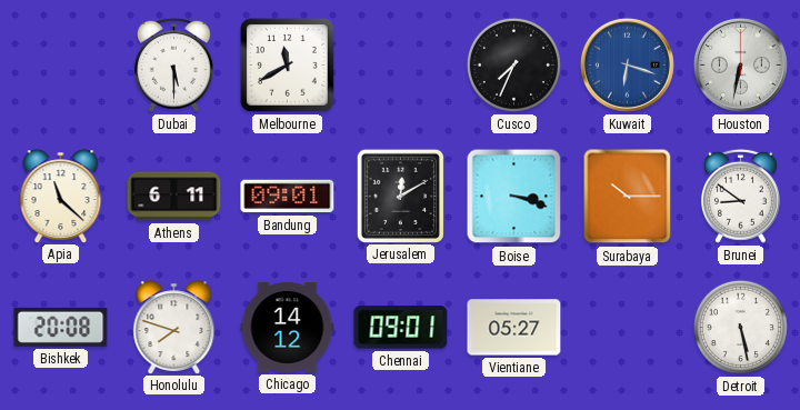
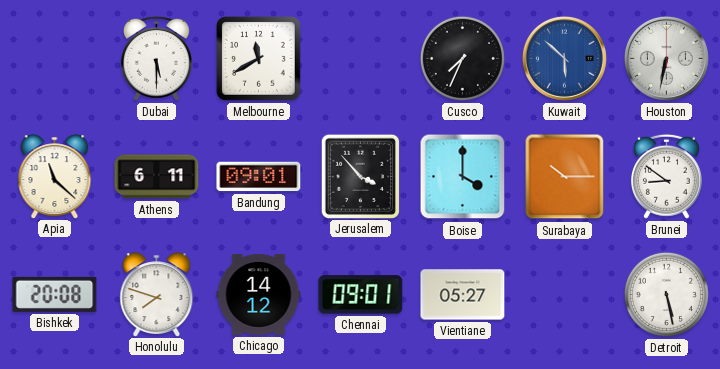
Kuwait: 6:18 -> 5:52 (564, 58)
Jerusalem: 12:10 -> 3:53 (360, 176)
Boise: 3:18 -> 4:00 (463, 177)
